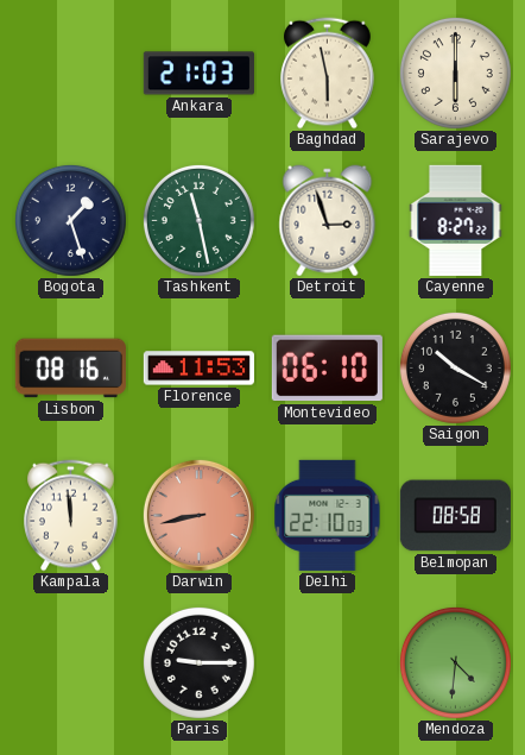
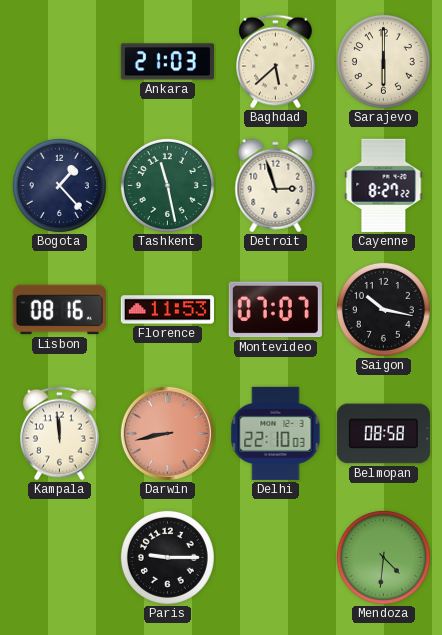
Baghdad: 5:58 -> 5:38 (276, 62)
Bogota: 1:27 -> 1:23 (59, 185)
Montevideo: 06:10 -> 07:07 (275, 310)
Saigon: 10:20 -> 10:17 (383, 309)
